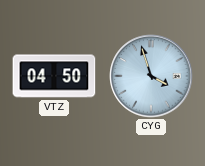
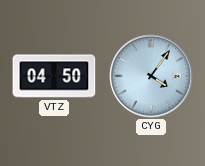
CYG: 3:57 -> 4:06 (151, 76)
